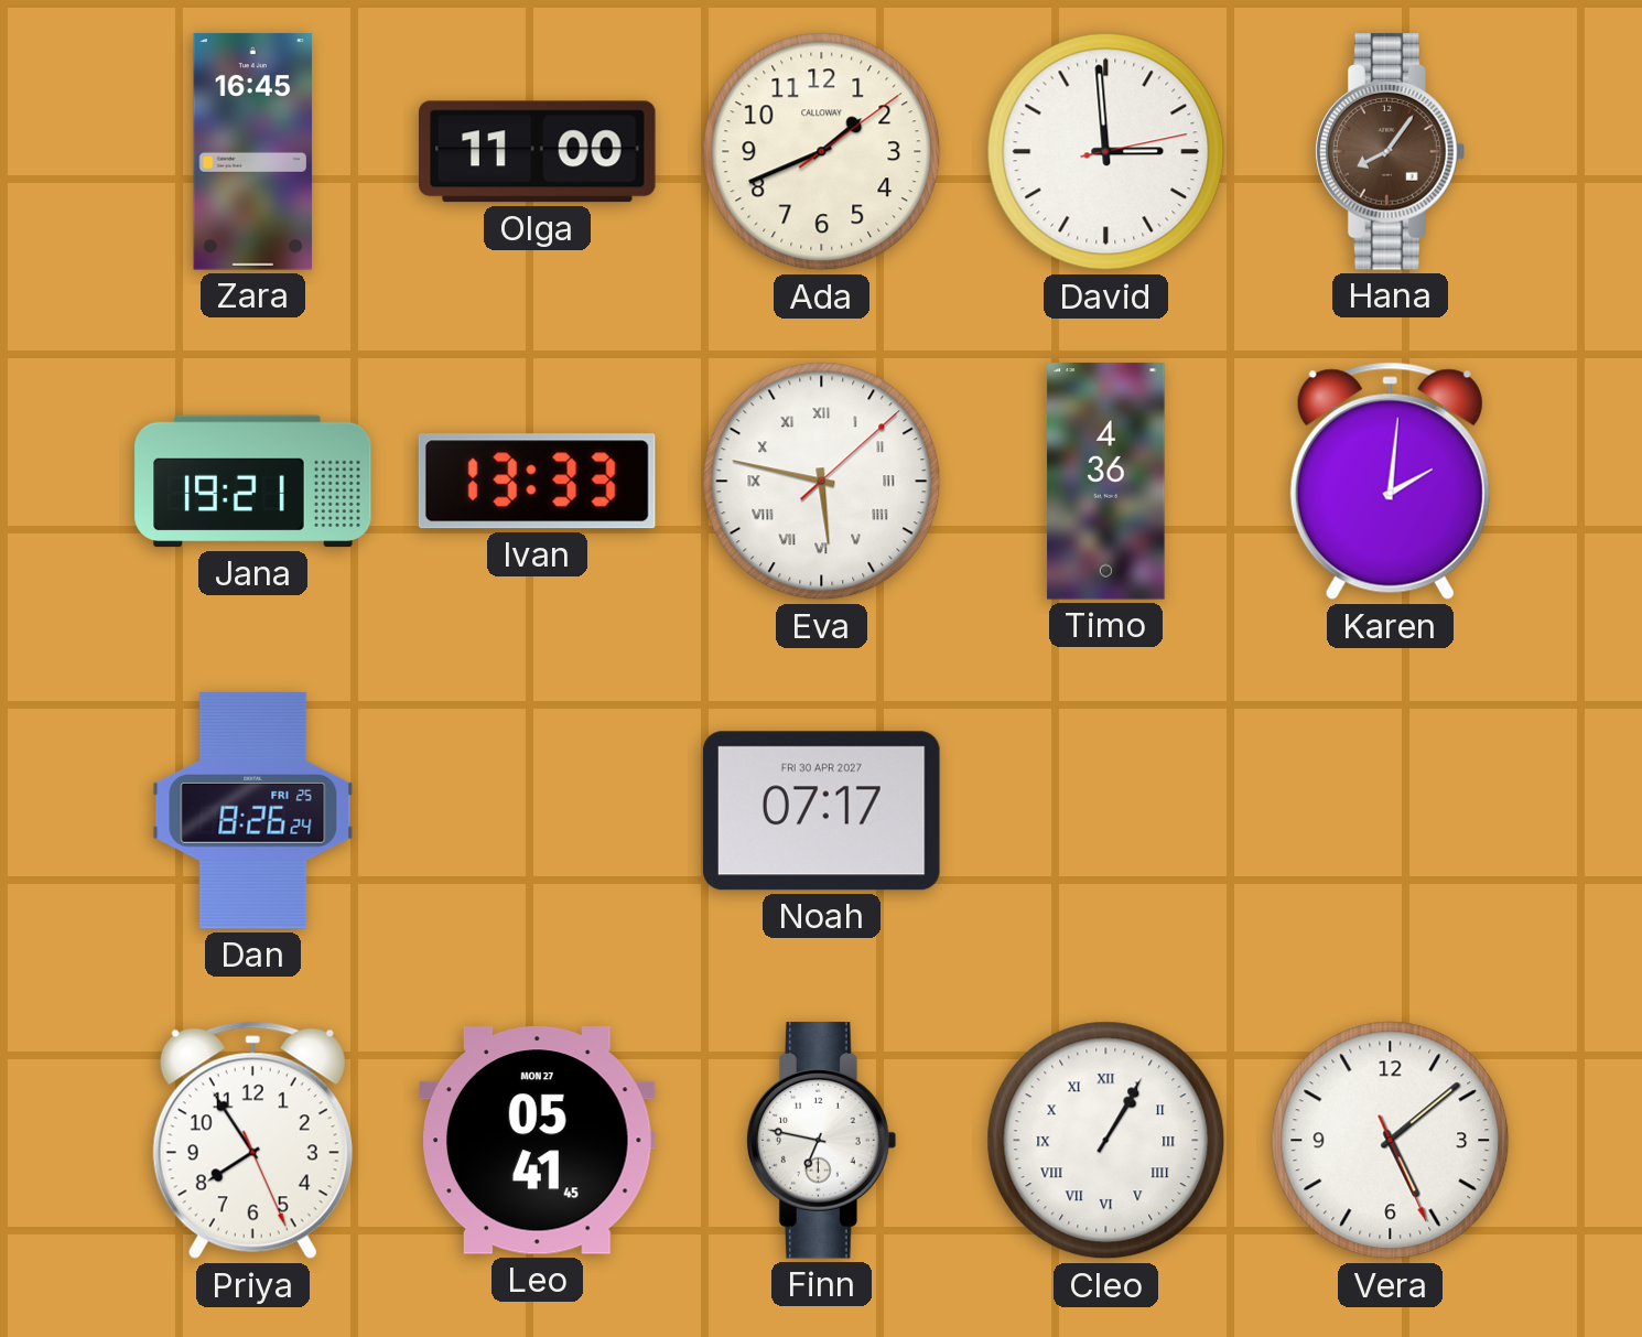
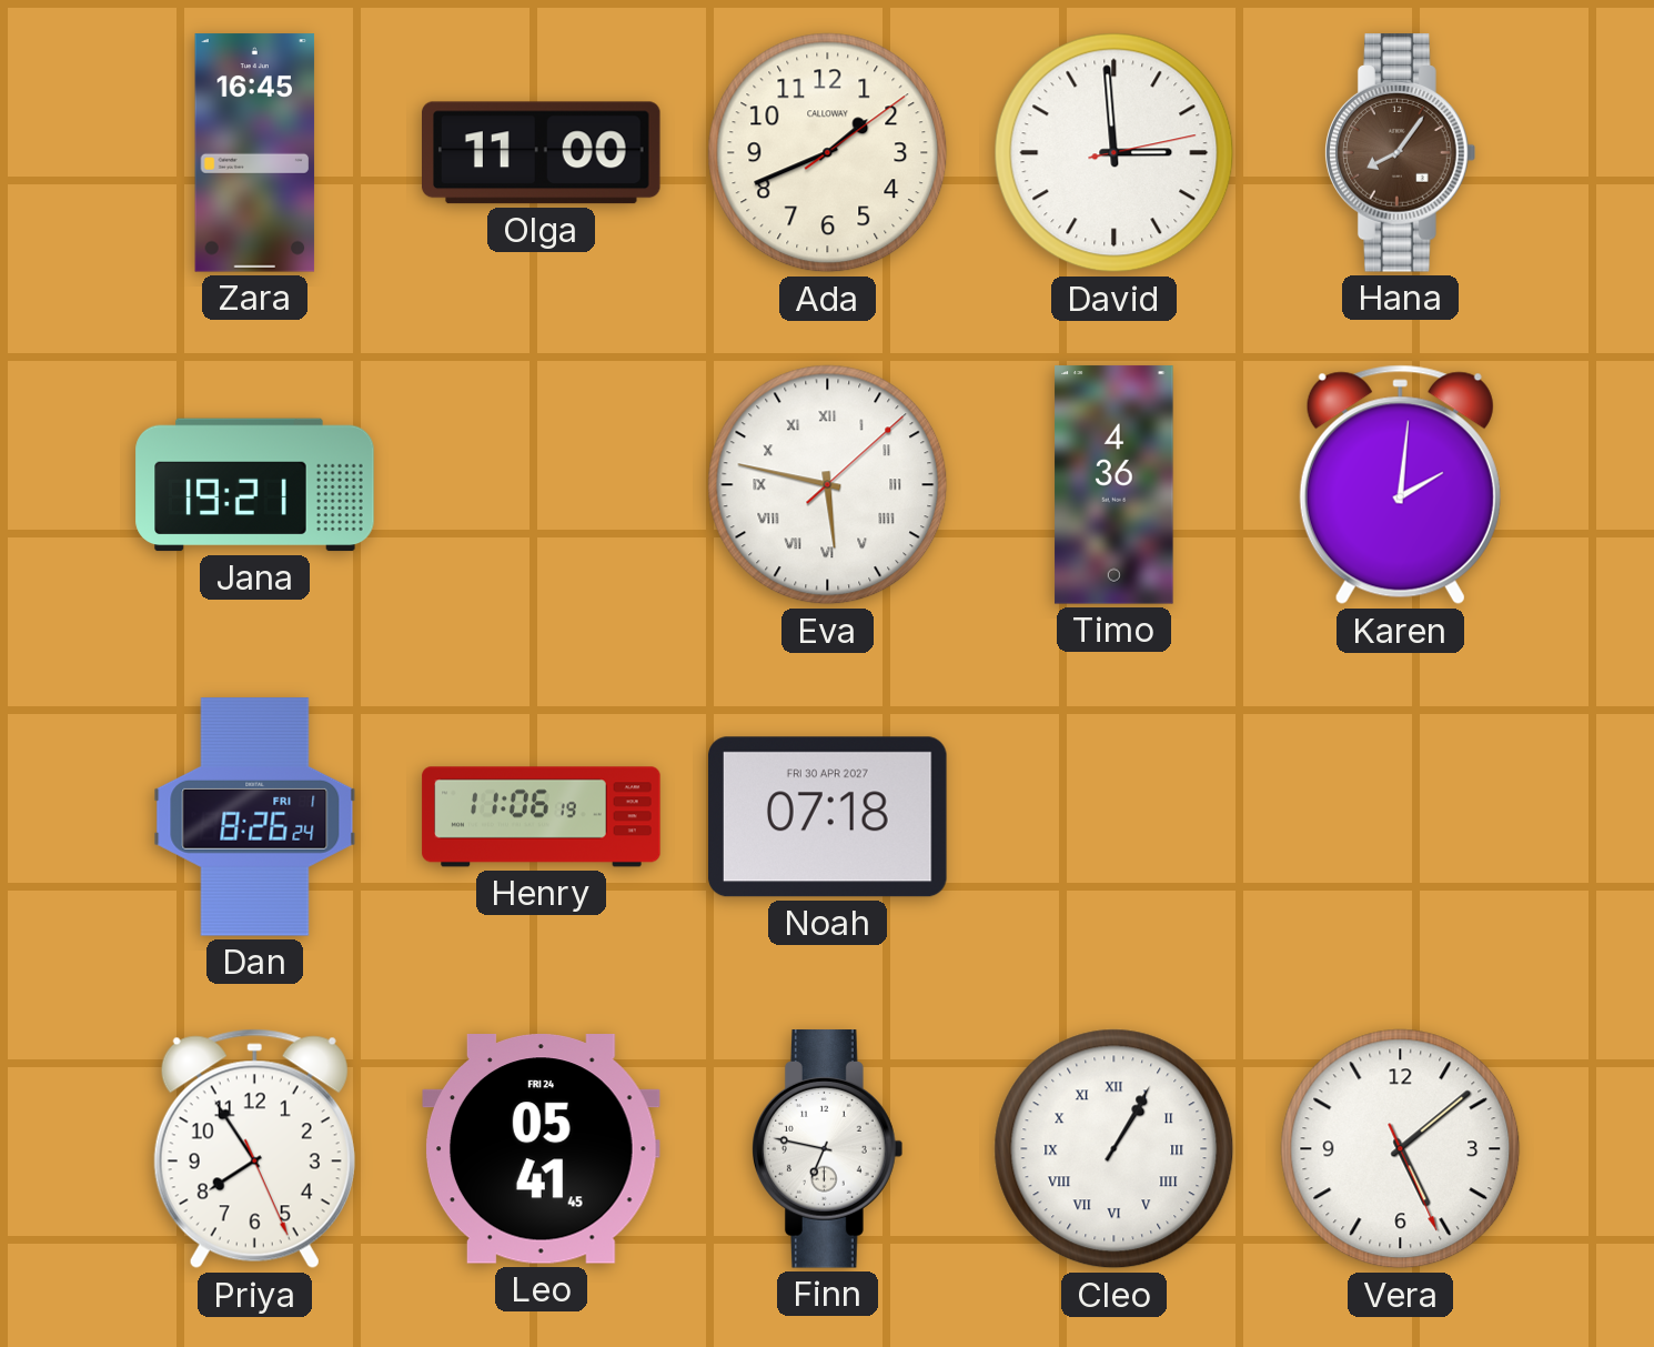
Ivan: 13:33 -> none (537, 482)
Dan date: FRI 25 -> FRI 1 (255, 817)
Henry: none -> 11:06 (542, 817)
Noah: 07:17 -> 07:18 (828, 817)
Leo date: MON 27 -> FRI 24 (542, 1149)
